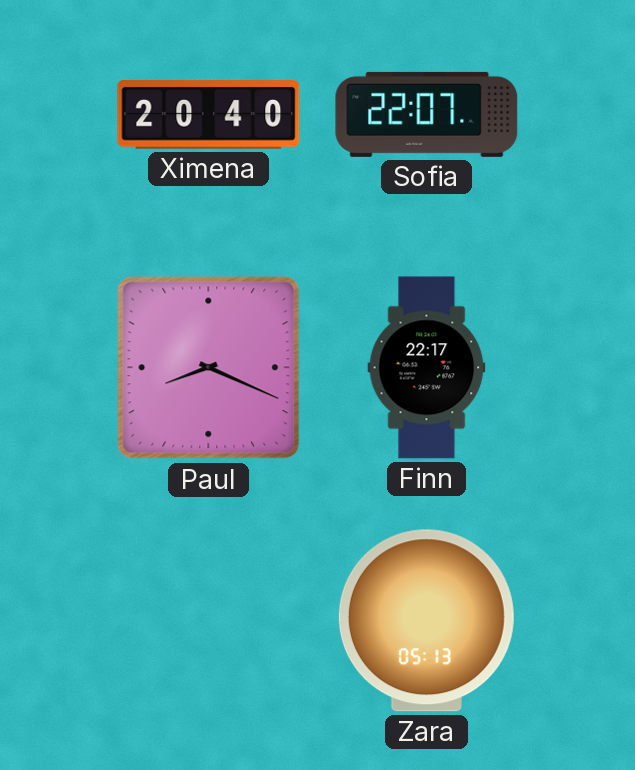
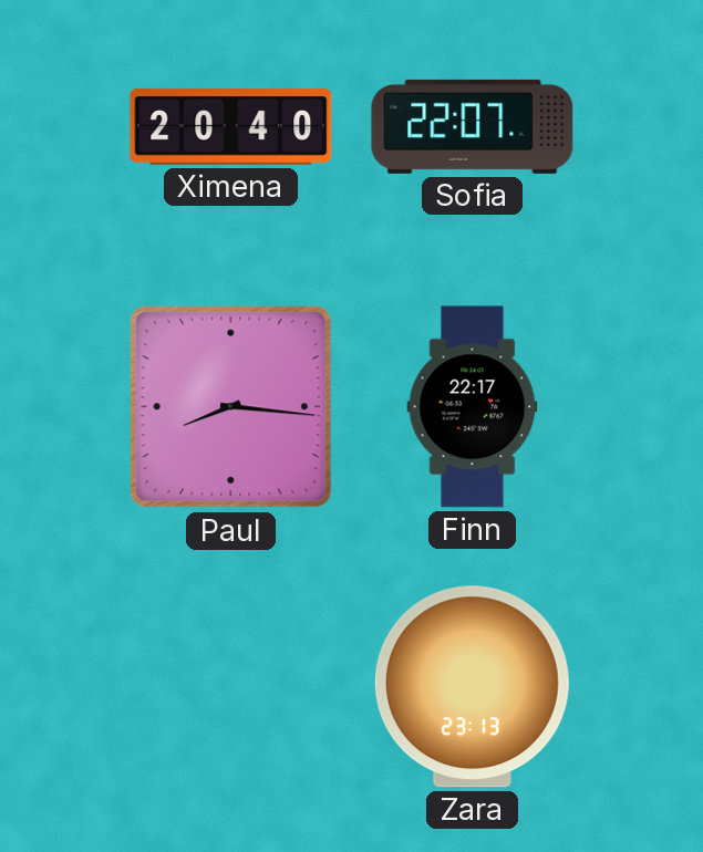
Paul: 8:19 -> 8:16 (231, 407)
Zara: 05:13 -> 23:13 (472, 687)
